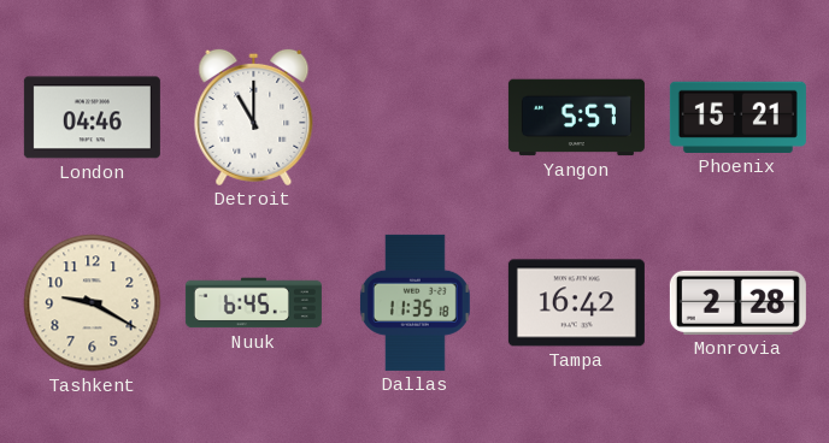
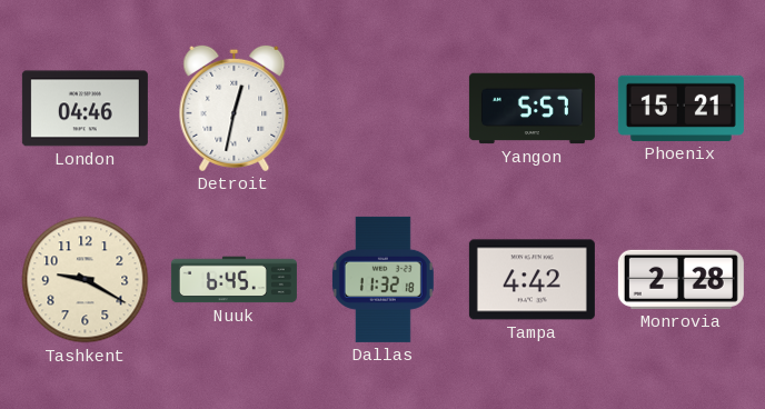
Detroit: 11:00 -> 12:32 (235, 108)
Dallas: 11:35 -> 11:32 (383, 279)
Tampa: 16:42 -> 4:42 (531, 280)
